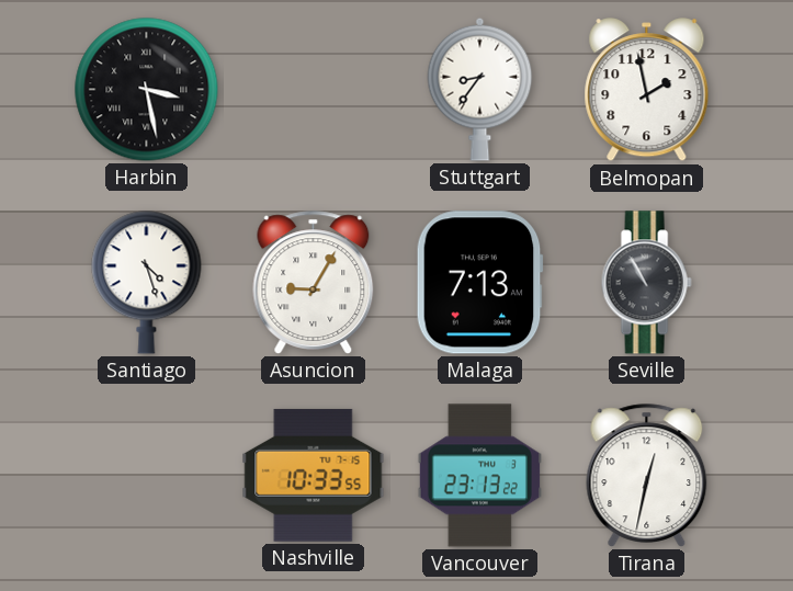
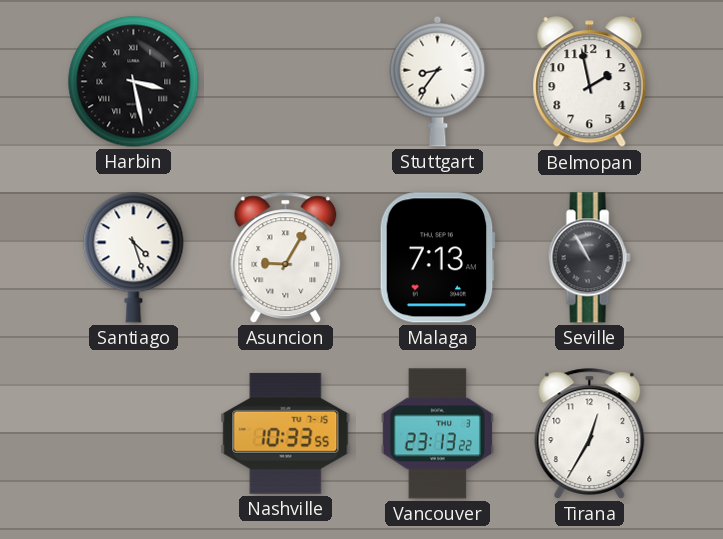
Tirana: 12:32 -> 12:35 (590, 434)
